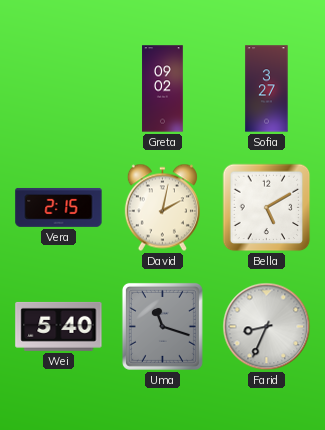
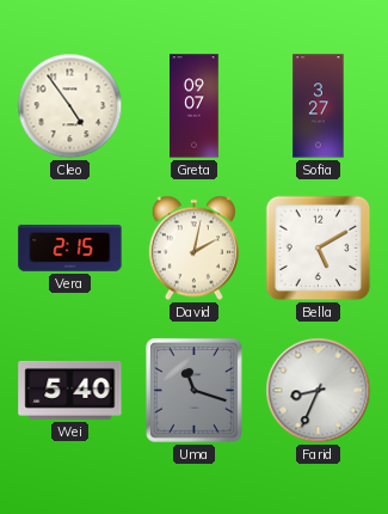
Cleo: none -> 4:54 (70, 106)
Greta: 09:02 -> 09:07 (195, 106)
